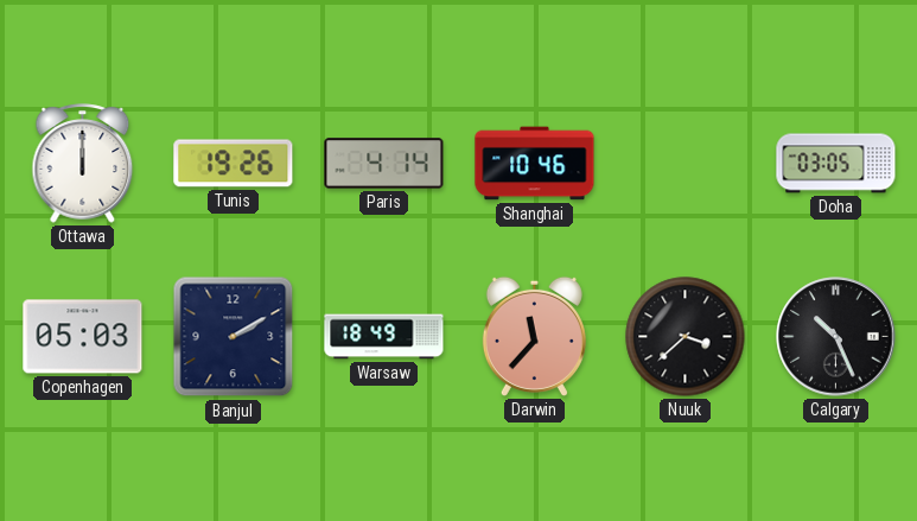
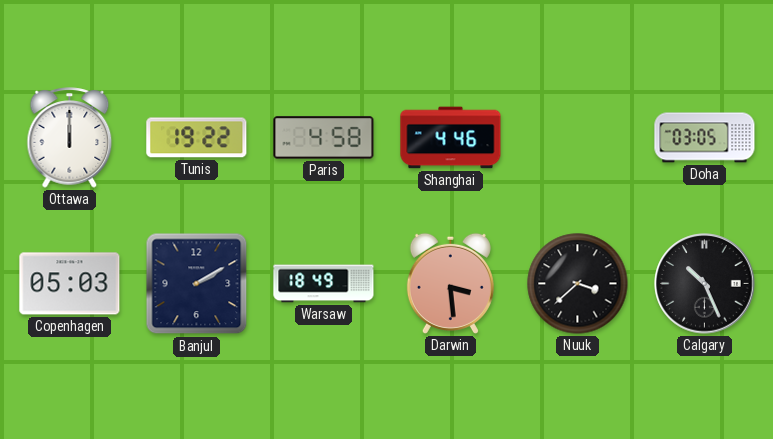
Tunis: 19:26 -> 19:22 (197, 138)
Paris: 4:14 -> 4:58 (324, 138)
Shanghai: 10:46 -> 4:46 (451, 138)
Darwin: 11:37 -> 3:29 (450, 283)
